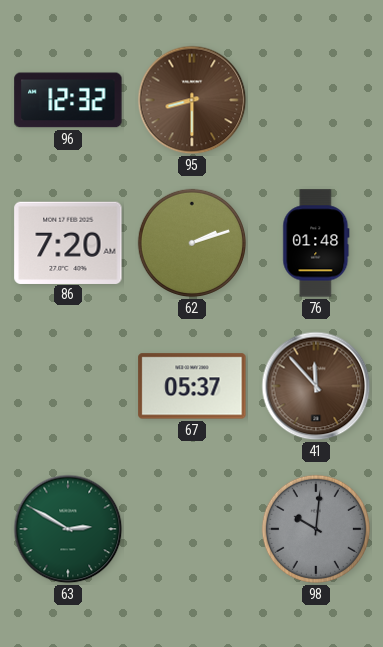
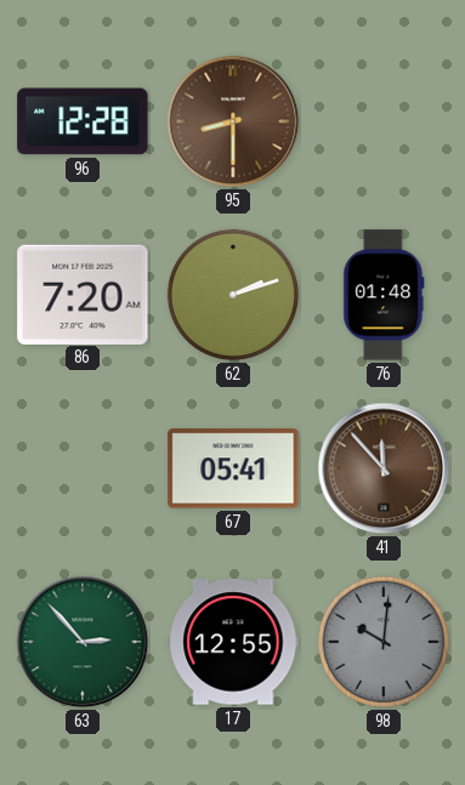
96: 12:32 -> 12:28 (83, 121)
67: 05:37 -> 05:41 (233, 468)
63: 2:50 -> 2:53 (83, 642)
17: none -> 12:55 (233, 642)
